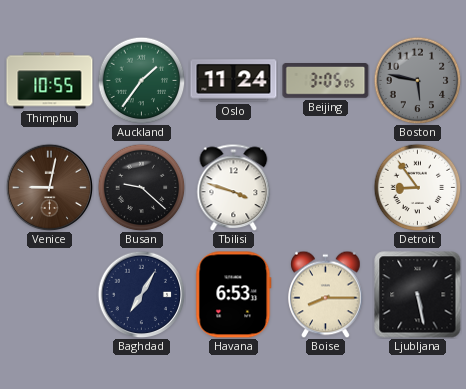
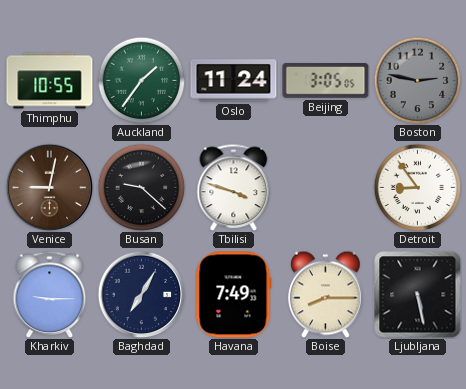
Boston: 5:47 -> 2:47 (417, 80)
Kharkiv: none -> 9:15 (50, 294)
Havana: 6:53 -> 7:49 (234, 295)
